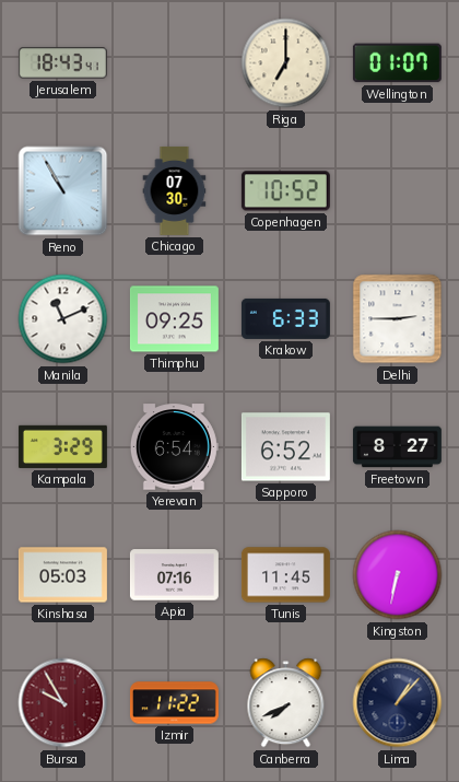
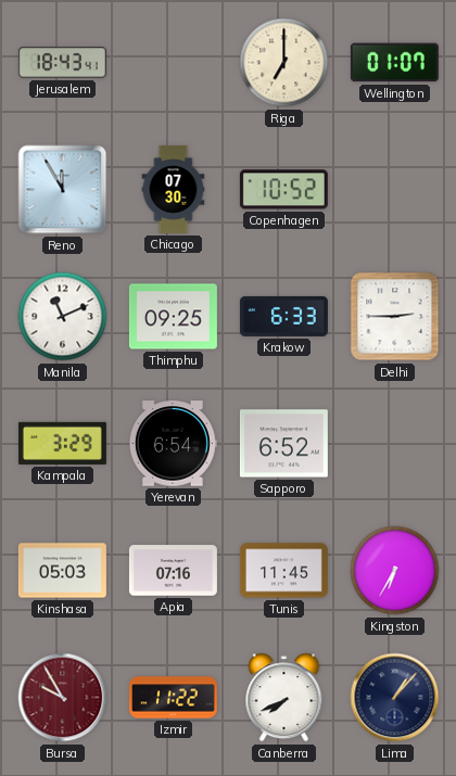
Reno: 10:55 -> 11:55 (63, 190)
Freetown: 8:27 -> none (397, 447)
Kingston: 6:32 -> 6:35 (395, 571)
